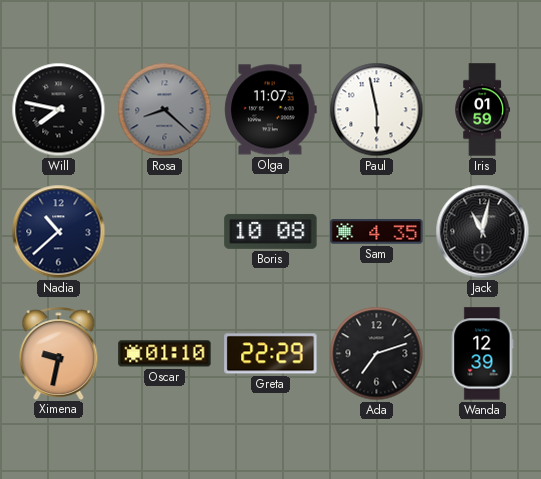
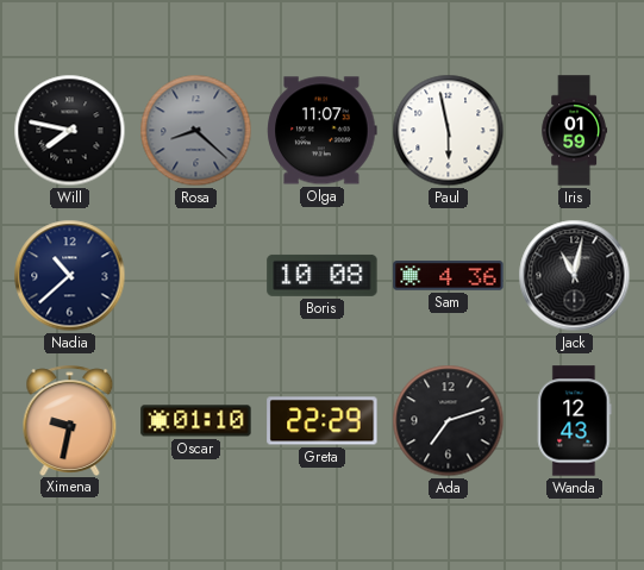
Sam: 4:35 -> 4:36 (449, 276)
Wanda: 12:39 -> 12:43 (575, 421)
